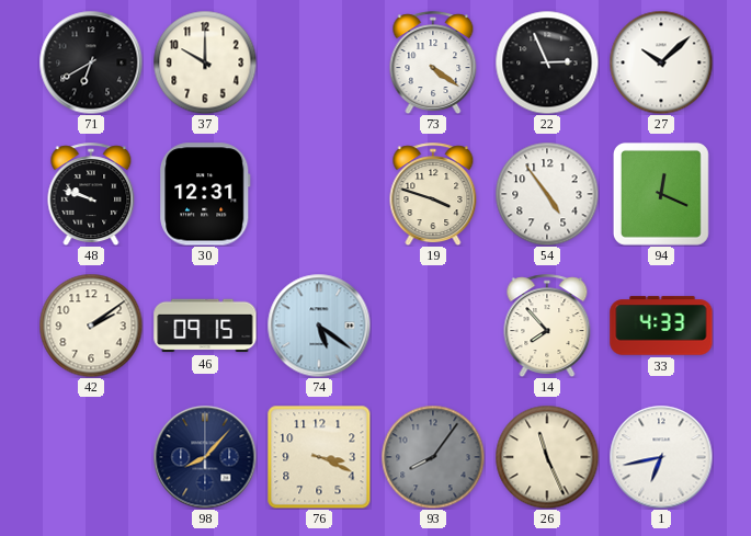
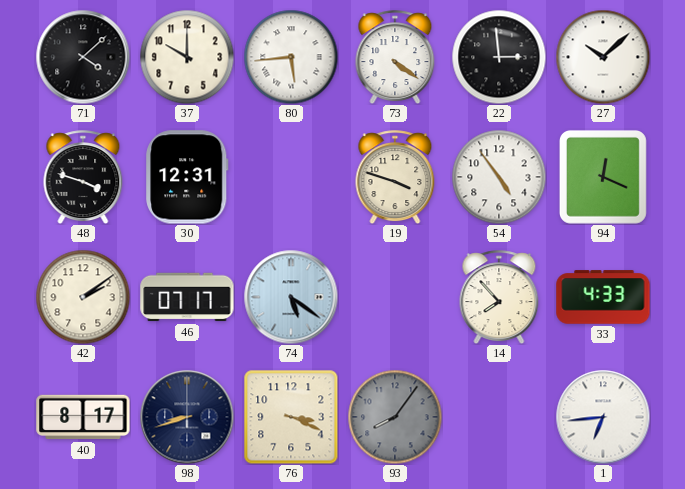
71: 6:40 -> 4:08 (83, 57)
80: none -> 5:44 (291, 57)
22: 2:56 -> 2:59 (499, 57)
48: 9:48 -> 3:48 (83, 177)
46: 09:15 -> 07:17 (187, 297)
40: none -> 8:17 (83, 417)
98: 8:07 -> 8:42 (187, 417)
26: 11:26 -> none (547, 457)
1: 6:43 -> 6:44 (603, 417)
